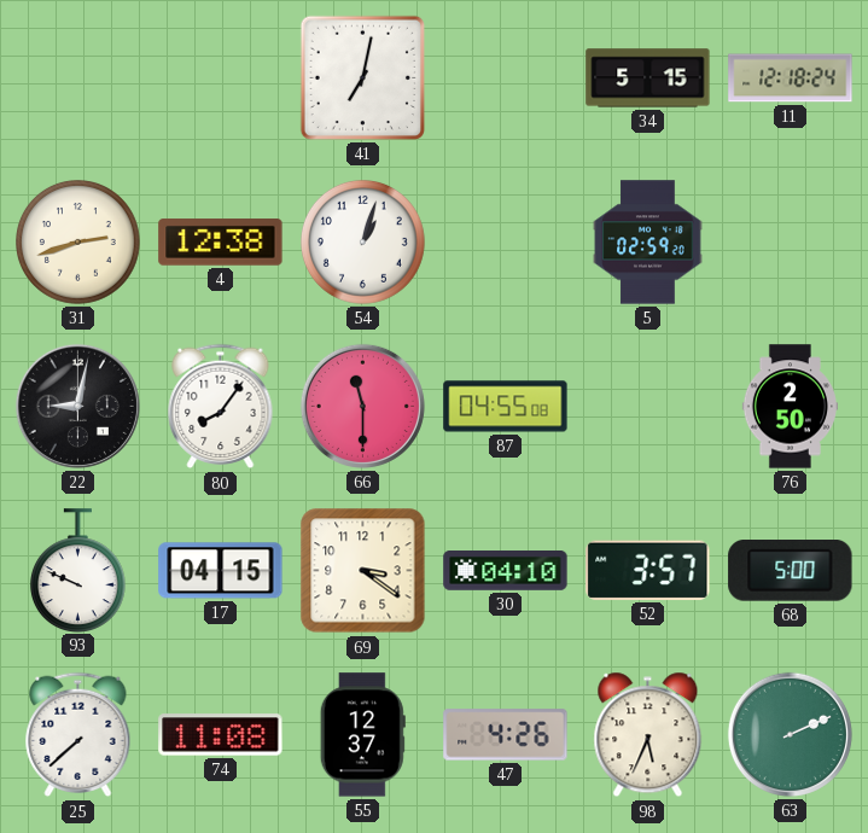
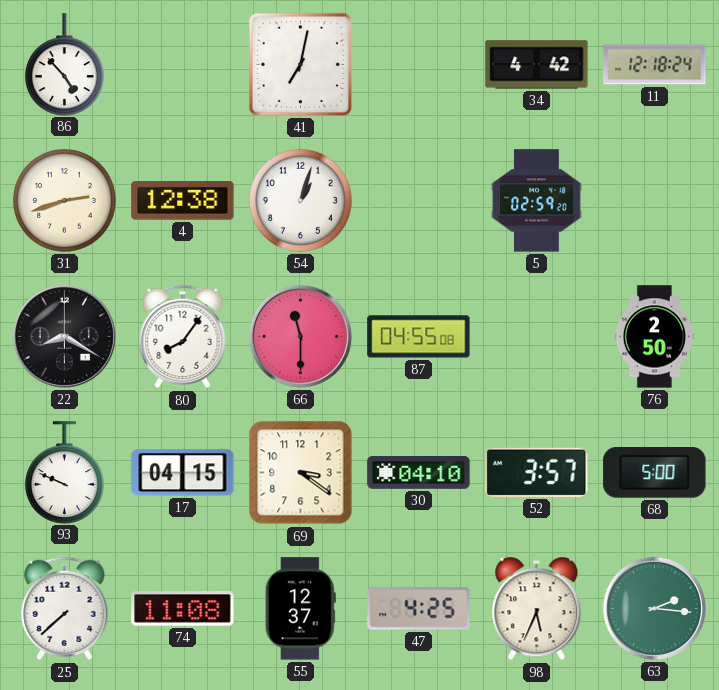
86: none -> 4:53 (64, 64)
34: 5:15 -> 4:42 (537, 65)
22: 9:02 -> 8:20 (64, 336)
47: 4:26 -> 4:25 (419, 609)
63: 2:11 -> 2:16 (654, 608)
